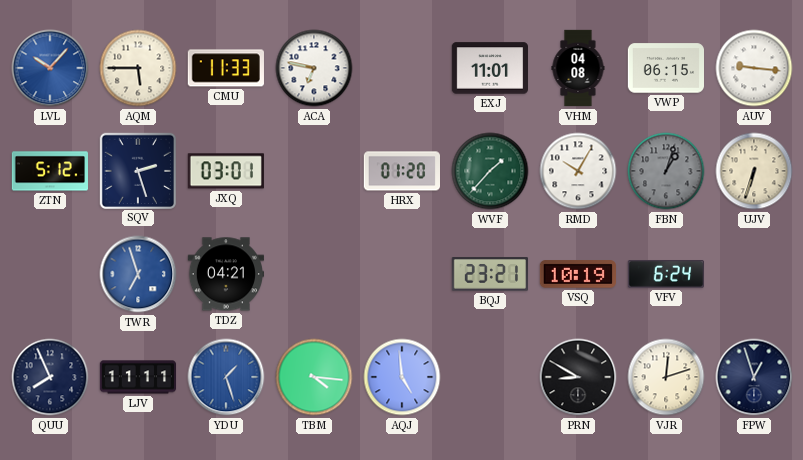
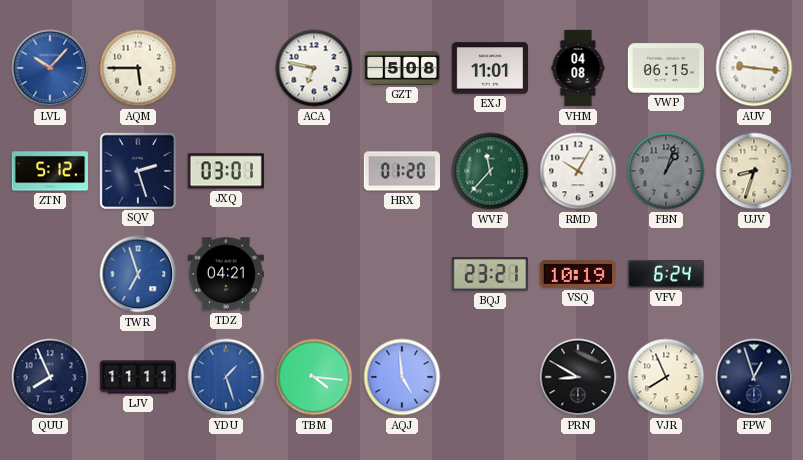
CMU: 11:33 -> none (226, 68)
GZT: none -> 5:08 (401, 68)
WVF: 1:37 -> 11:37 (490, 171)
UJV: 6:33 -> 8:33 (754, 171)
VJR: 12:12 -> 7:56 (666, 377)
